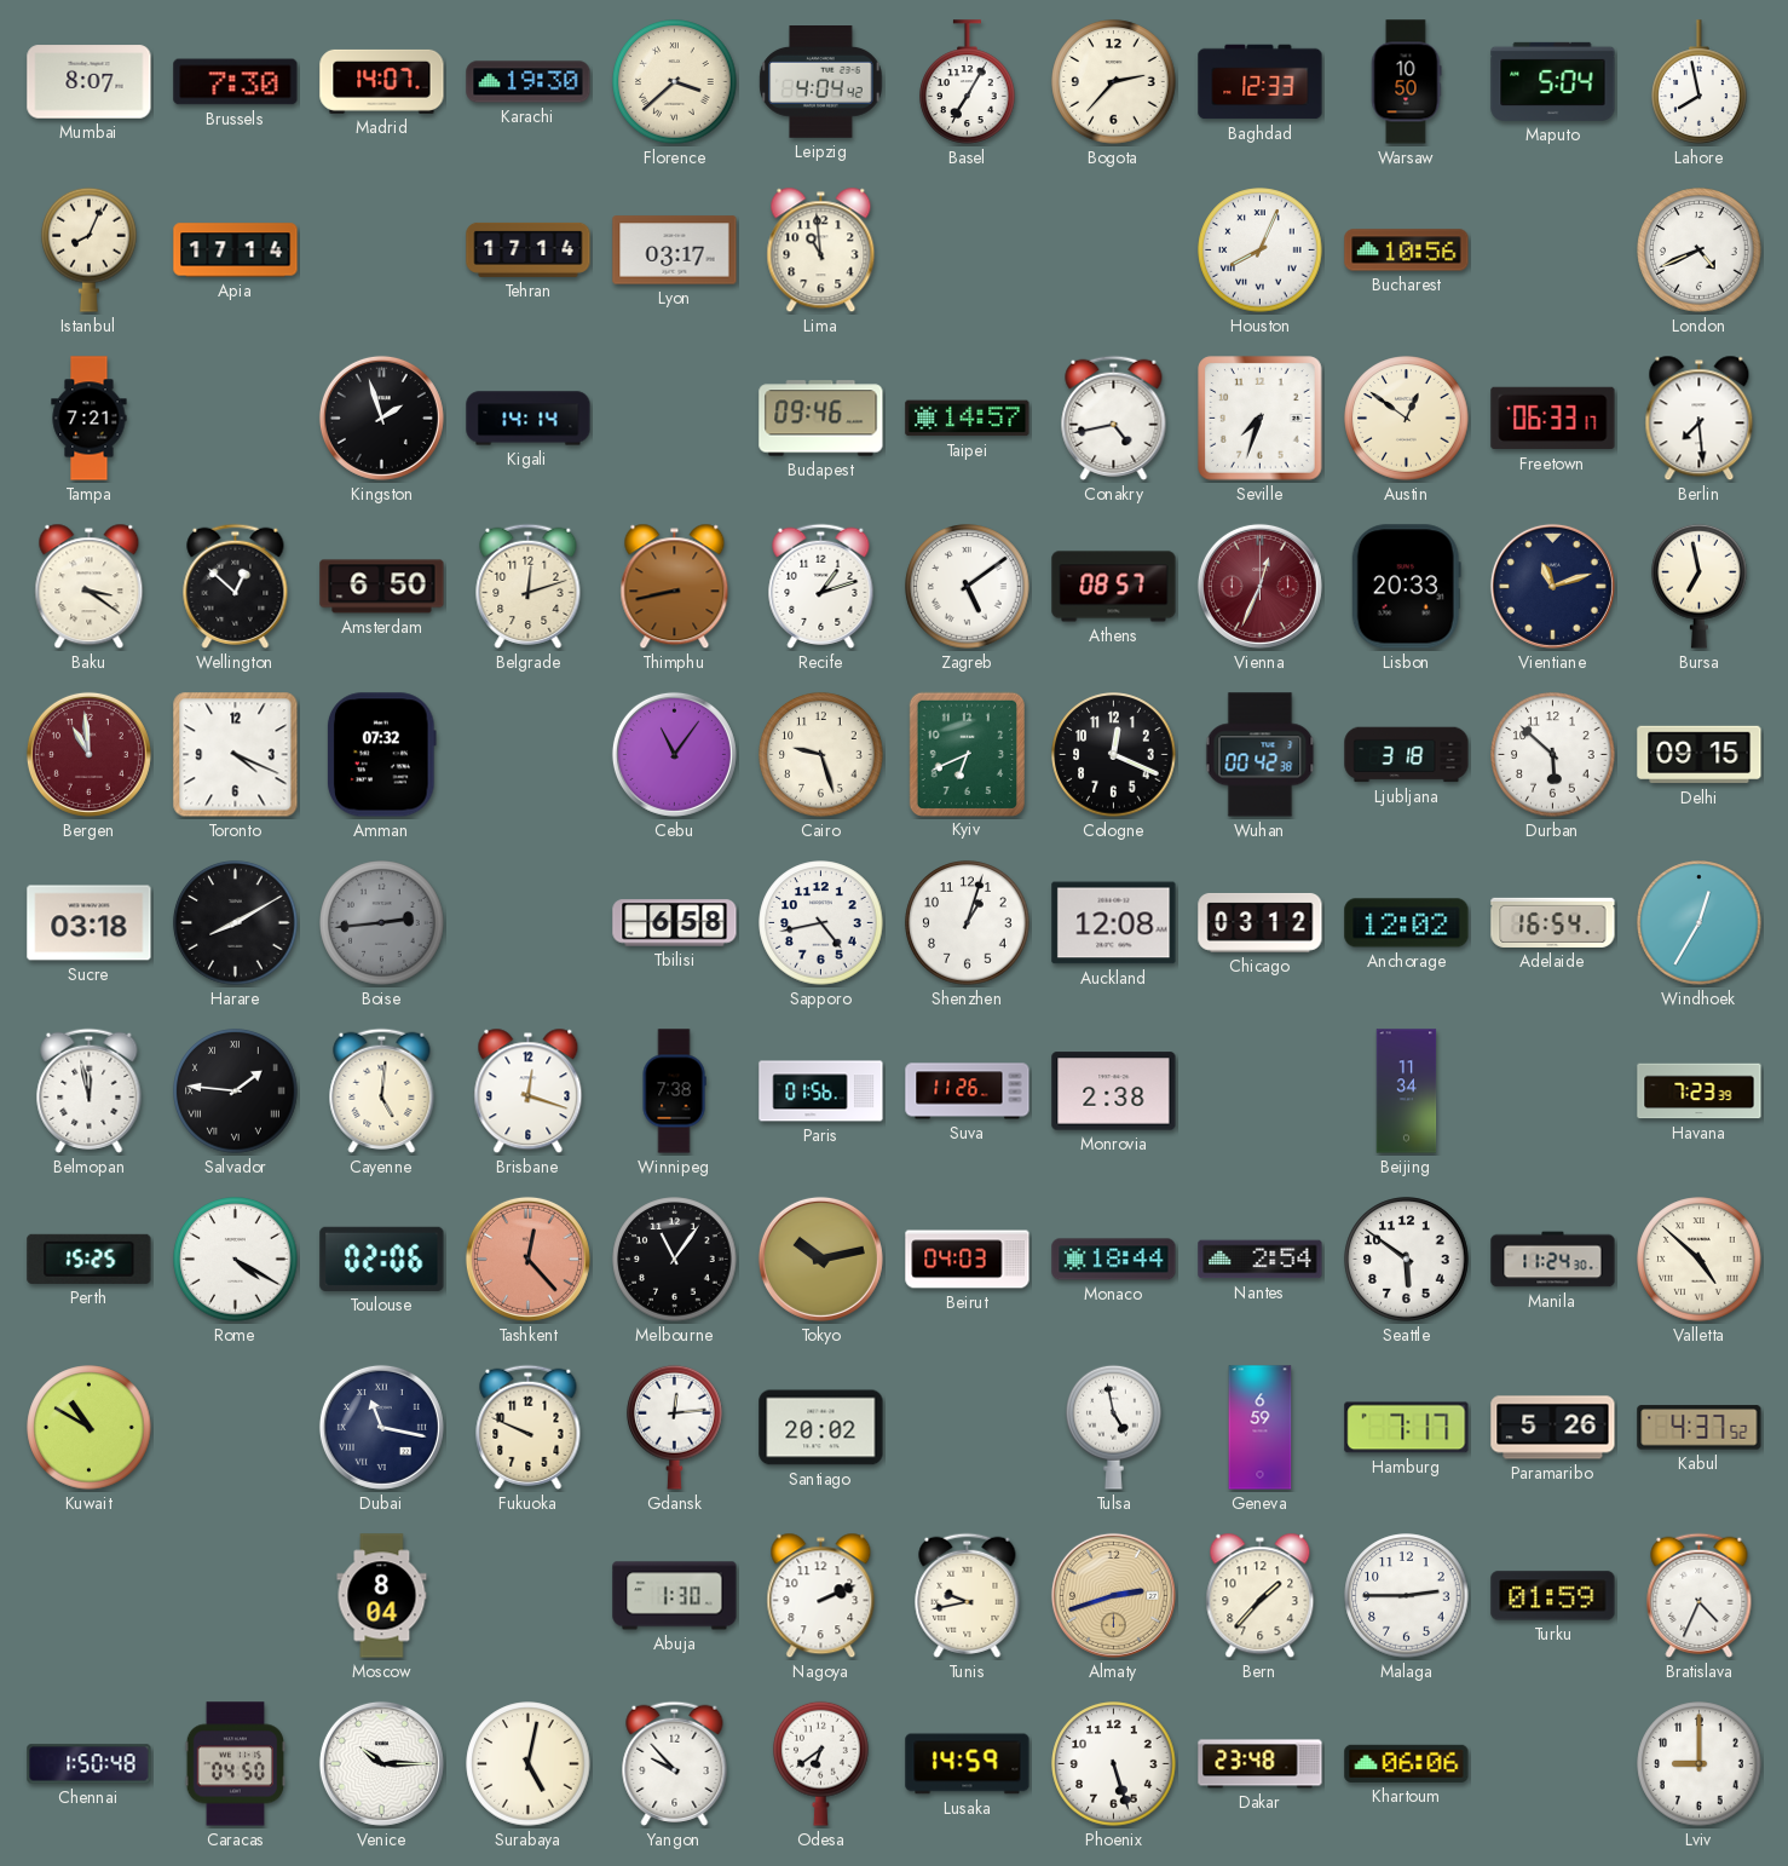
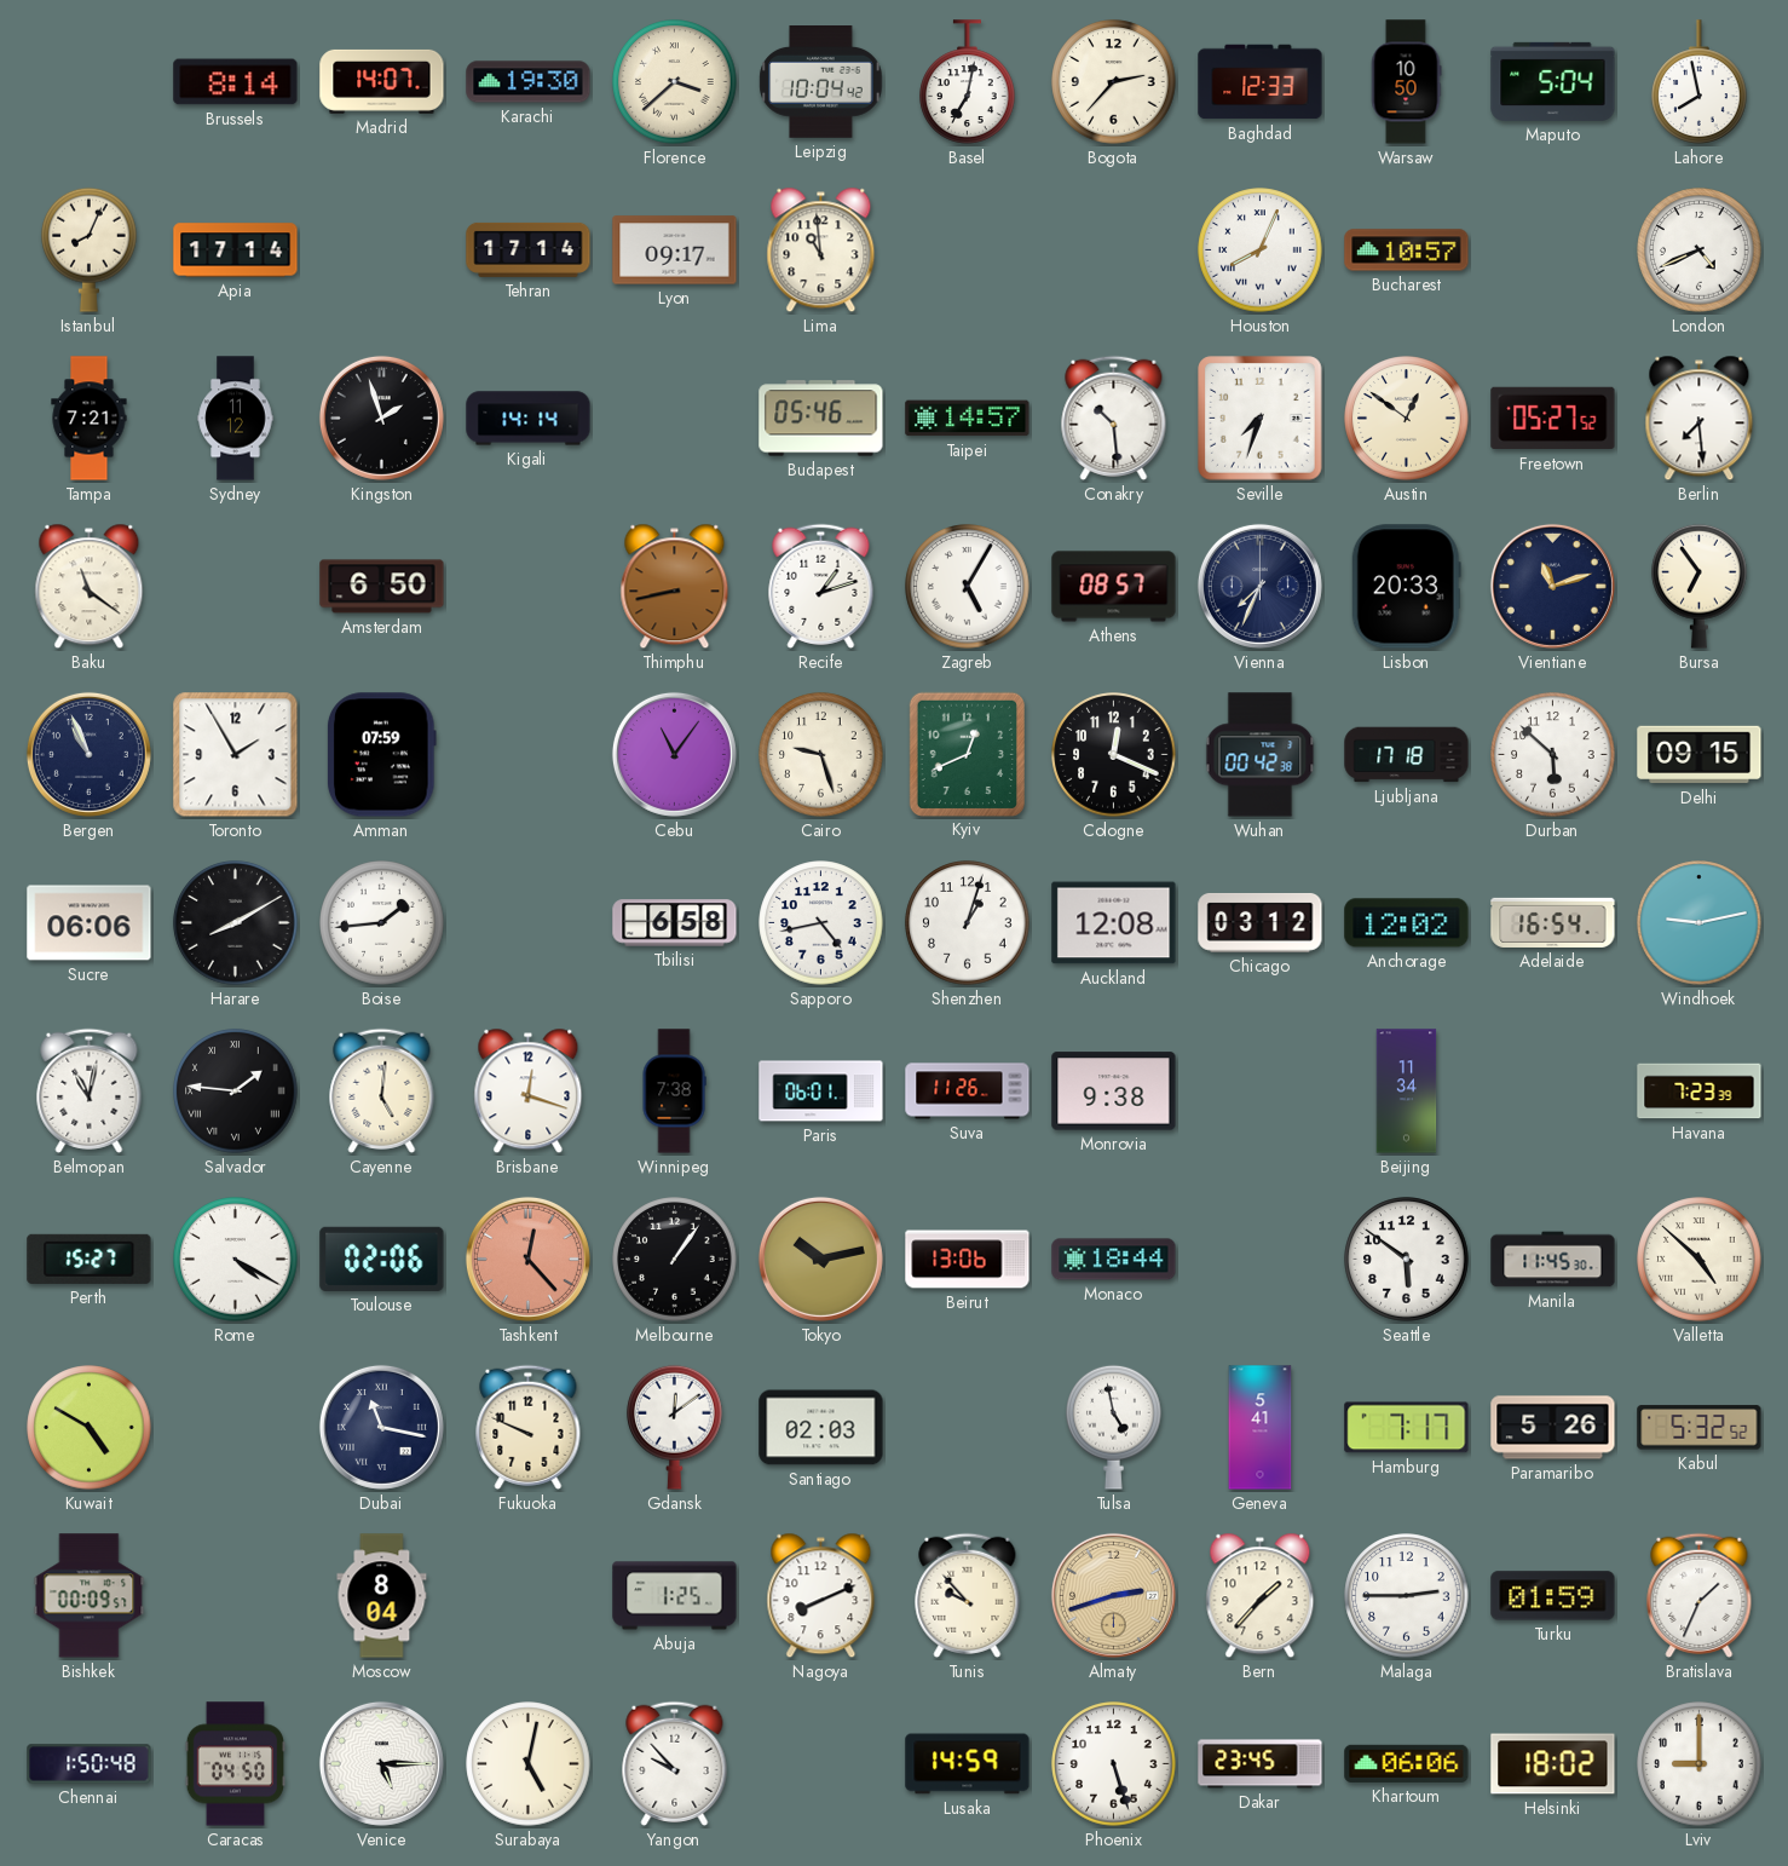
Mumbai: 8:07 -> none (90, 82)
Brussels: 7:30 -> 8:14 (236, 82)
Leipzig: 4:04 -> 10:04 (821, 82)
Basel: 7:05 -> 7:02 (968, 82)
Lyon: 03:17 -> 09:17 (675, 250)
Bucharest: 10:56 -> 10:57 (1407, 250)
Sydney: none -> 11:12 (236, 419)
Budapest: 09:46 -> 05:46 (821, 419)
Conakry: 4:43 -> 10:29 (1114, 417)
Freetown: 06:33 -> 05:27 (1553, 419)
Baku: 3:21 -> 11:21 (90, 587)
Wellington: 12:52 -> none (236, 586)
Belgrade: 12:12 -> none (529, 586)
Zagreb: 5:09 -> 5:05 (968, 587)
Vienna: 12:34 -> 7:34 (1259, 586)
Vienna dial: burgundy -> navy (1259, 586)
Bursa: 6:58 -> 6:54 (1700, 586)
Bergen: 10:59 -> 10:56 (88, 754)
Bergen dial: burgundy -> navy (88, 754)
Toronto: 4:19 -> 1:55 (236, 755)
Amman: 07:32 -> 07:59 (381, 755)
Kyiv: 6:41 -> 12:41 (967, 754)
Ljubljana: 3:18 -> 17:18 (1407, 755)
Sucre: 03:18 -> 06:06 (90, 923)
Boise: 2:44 -> 1:44 (382, 923)
Boise dial: grey -> white (382, 923)
Windhoek: 12:35 -> 9:13 (1700, 923)
Belmopan: 11:58 -> 11:02 (90, 1090)
Paris: 01:56 -> 06:01 (821, 1092)
Monrovia: 2:38 -> 9:38 (1114, 1092)
Perth: 15:25 -> 15:27 (90, 1259)
Melbourne: 11:06 -> 1:06 (675, 1260)
Beirut: 04:03 -> 13:06 (968, 1260)
Nantes: 2:54 -> none (1261, 1260)
Manila: 11:24 -> 11:45 (1553, 1260)
Kuwait: 10:50 -> 4:50 (90, 1428)
Gdansk: 12:14 -> 12:09 (675, 1427)
Santiago: 20:02 -> 02:03 (821, 1428)
Geneva: 6:59 -> 5:41 (1261, 1428)
Kabul: 4:37 -> 5:32 (1700, 1428)
Bishkek: none -> 00:09 (90, 1596)
Abuja: 1:30 -> 1:25 (675, 1596)
Nagoya: 2:11 -> 8:11 (821, 1596)
Tunis: 9:43 -> 9:53 (968, 1595)
Bratislava: 4:34 -> 1:34 (1700, 1595)
Venice: 10:15 -> 5:15 (381, 1763)
Odesa: 6:39 -> none (821, 1763)
Dakar: 23:48 -> 23:45 (1261, 1764)
Helsinki: none -> 18:02 (1553, 1764)
